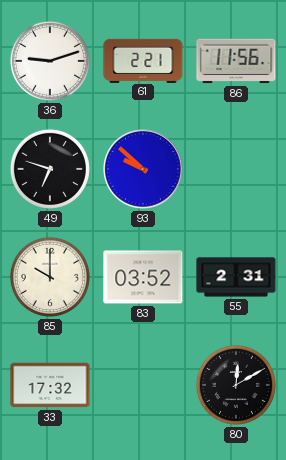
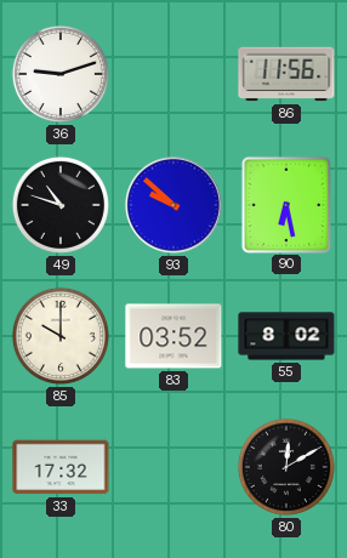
61: 2:21 -> none (143, 60)
49: 6:48 -> 10:48 (61, 205)
90: none -> 6:28 (285, 204)
55: 2:31 -> 8:02 (286, 336)
